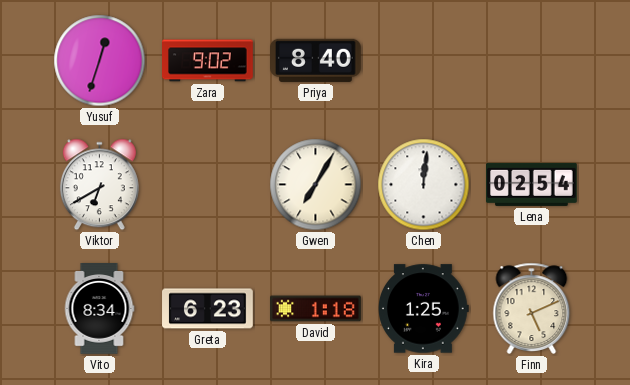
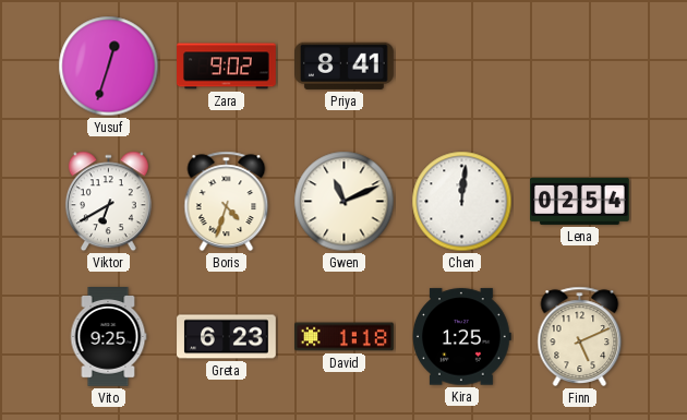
Priya: 8:40 -> 8:41 (345, 65)
Boris: none -> 4:33 (227, 201)
Gwen: 7:05 -> 11:11 (345, 202)
Vito: 8:34 -> 9:25 (108, 337)
